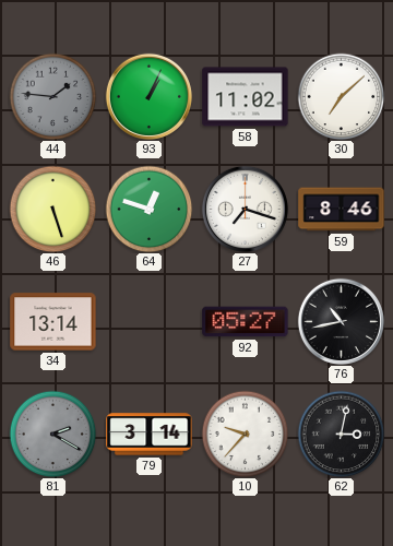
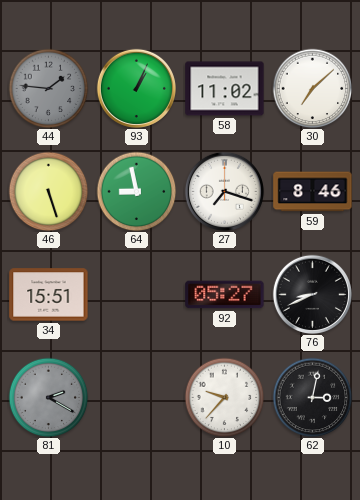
64: 12:48 -> 8:58 (136, 191)
34: 13:14 -> 15:51 (49, 295)
76: 10:43 -> 8:41 (312, 294)
79: 3:14 -> none (150, 435)
